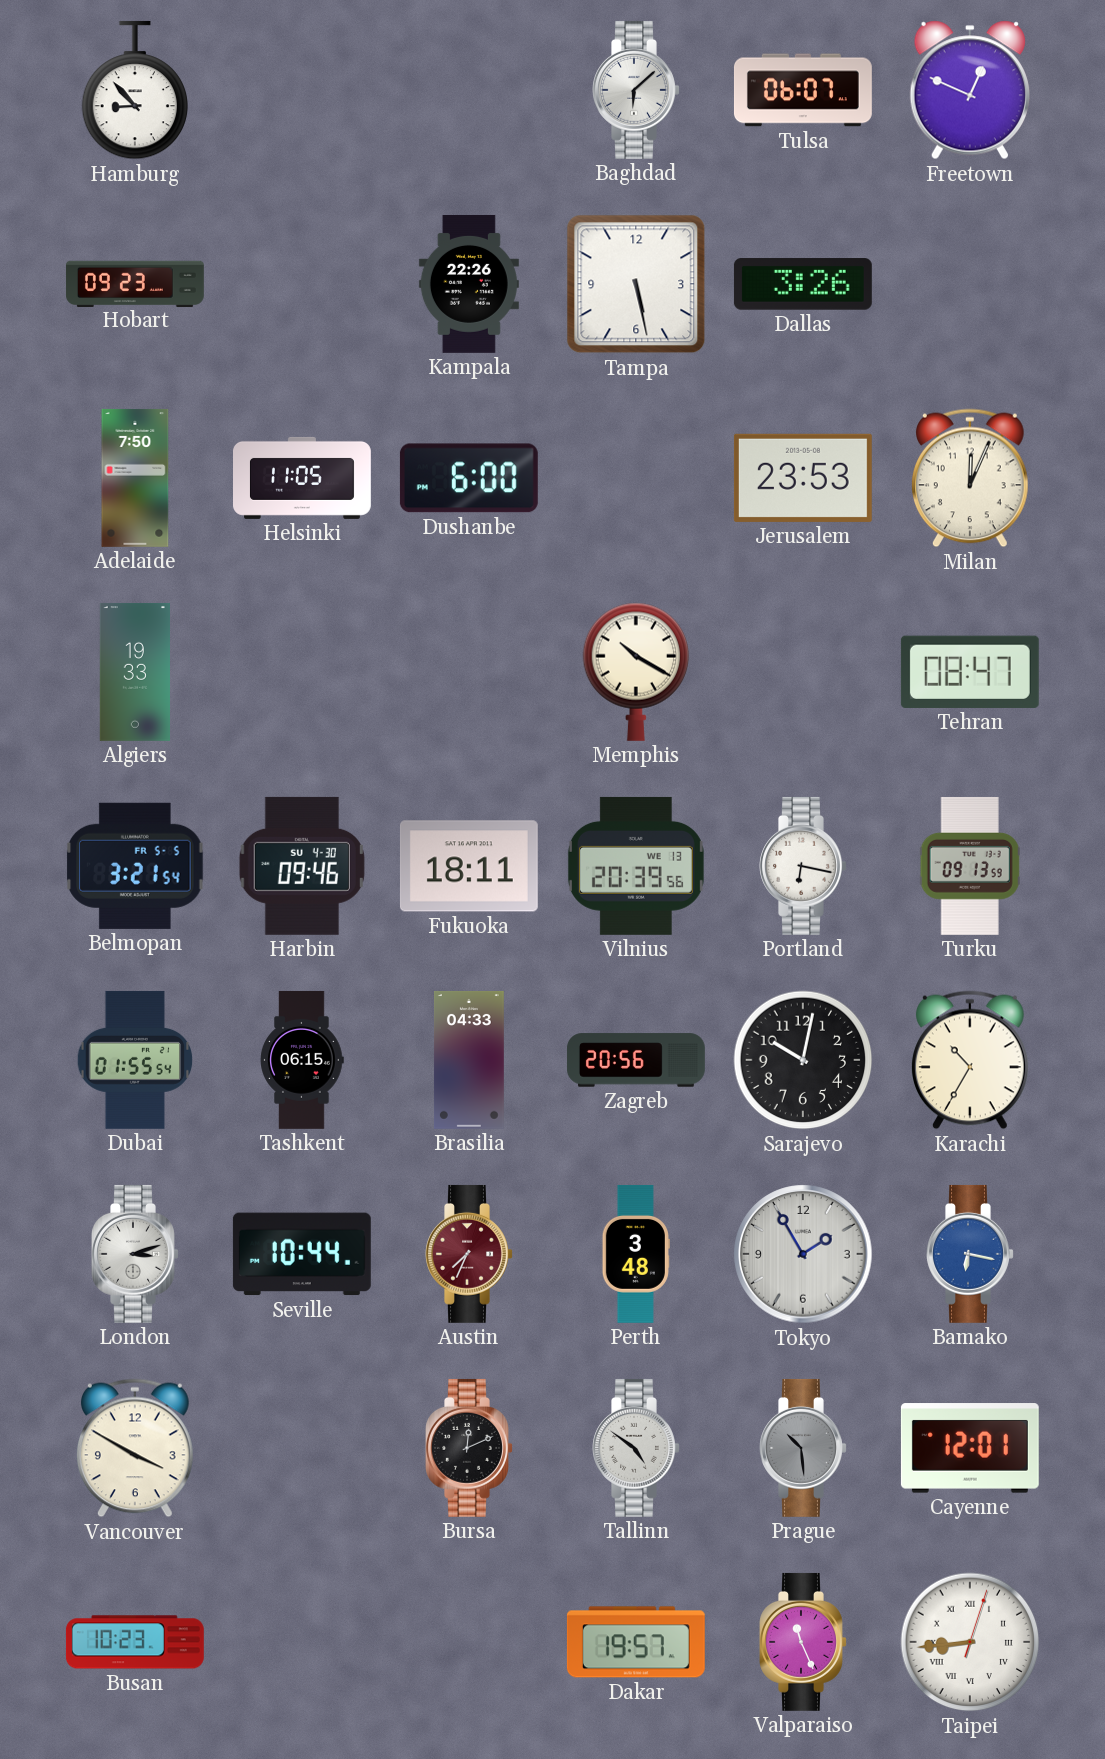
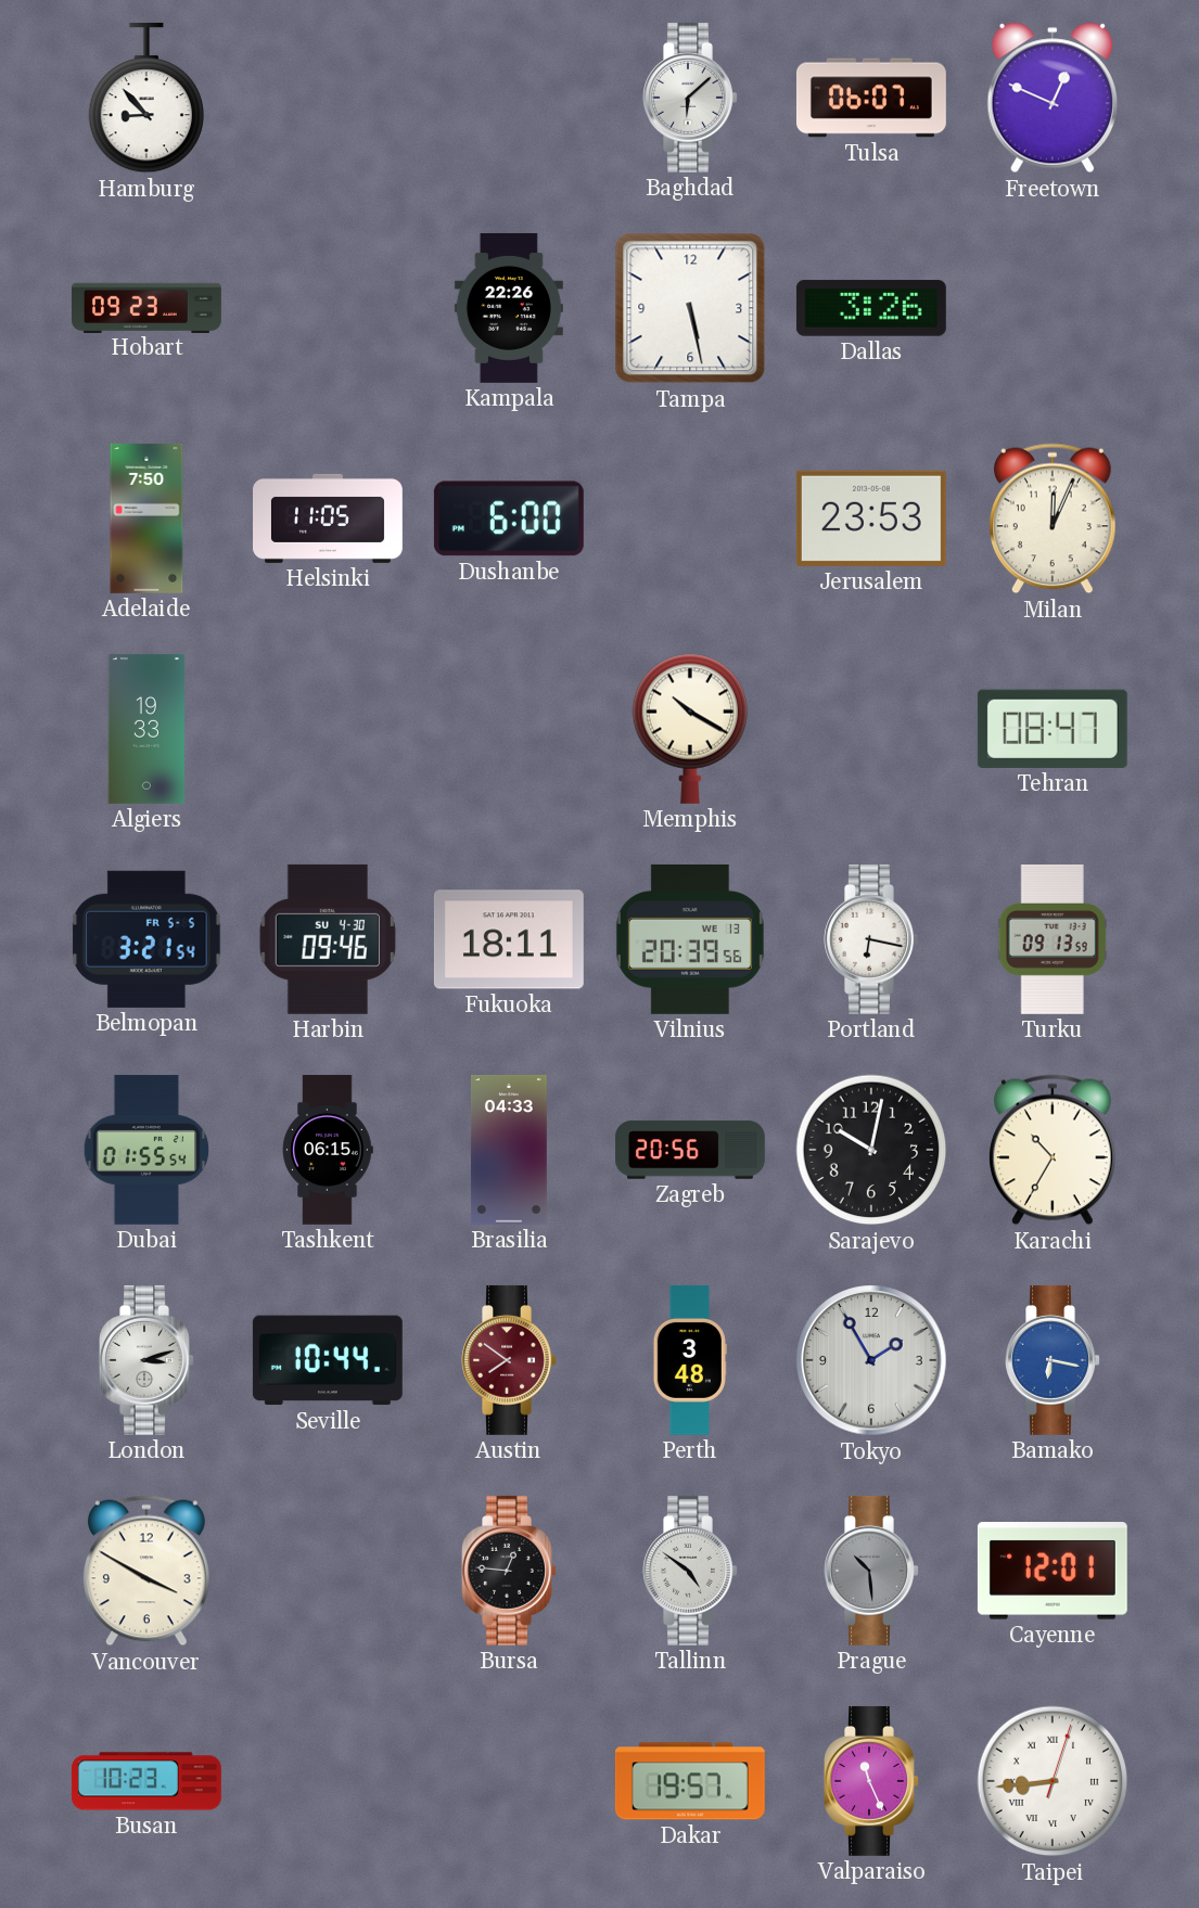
Austin: 7:34 -> 7:51 (509, 1360)
Bursa: 12:11 -> 12:46 (509, 1571)
